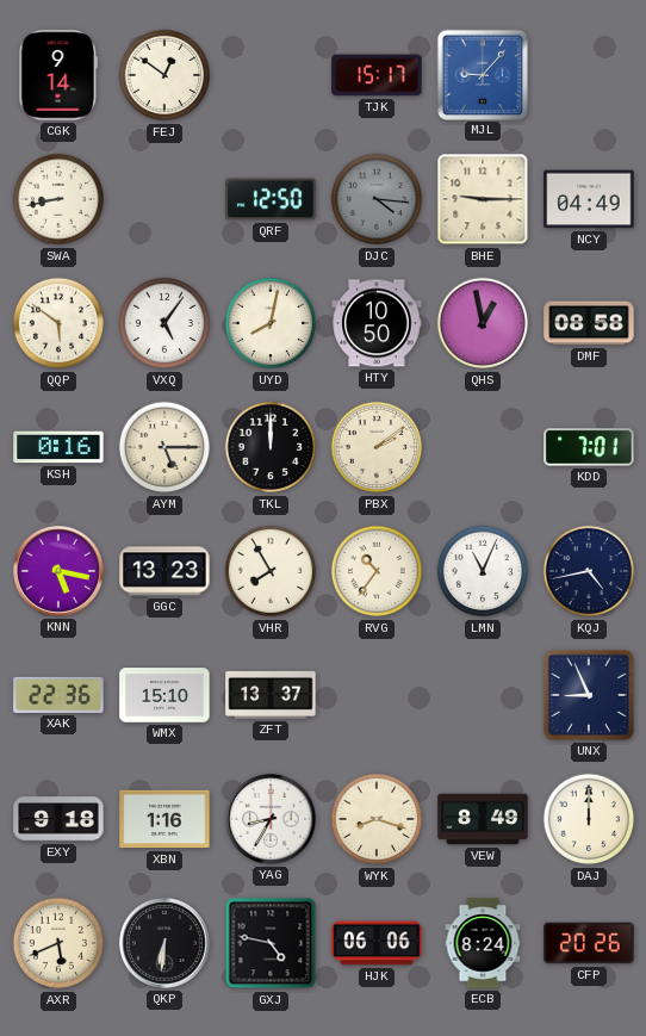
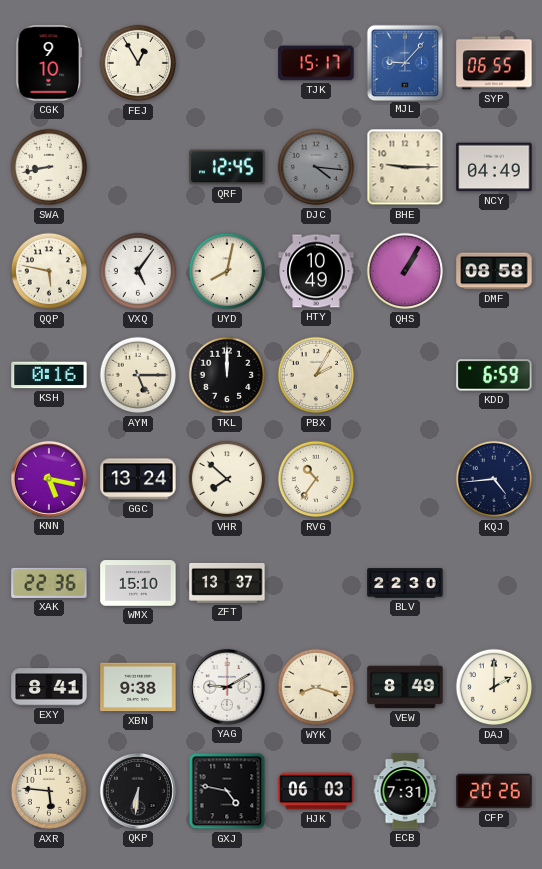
CGK: 9:14 -> 9:10 (49, 63)
FEJ: 12:51 -> 12:55 (138, 63)
SYP: none -> 06:55 (494, 63)
QRF: 12:50 -> 12:45 (227, 167)
QQP: 5:51 -> 5:47 (49, 271)
HTY: 10:50 -> 10:49 (316, 271)
QHS: 12:58 -> 1:05 (405, 271)
PBX: 2:09 -> 2:05 (316, 375)
KDD: 7:01 -> 6:59 (494, 375)
GGC: 13:23 -> 13:24 (138, 479)
VHR: 7:55 -> 7:52 (227, 479)
LMN: 11:04 -> none (483, 571)
KQJ: 4:43 -> 4:44 (494, 479)
BLV: none -> 22:30 (405, 583)
UNX: 8:56 -> none (589, 695)
EXY: 9:18 -> 8:41 (49, 687)
XBN: 1:16 -> 9:38 (138, 687)
YAG: 8:35 -> 9:10 (227, 687)
DAJ: 12:00 -> 2:00 (494, 687)
AXR: 5:41 -> 5:46 (49, 791)
HJK: 06:06 -> 06:03 (316, 791)
ECB: 8:24 -> 7:31 (405, 791)
